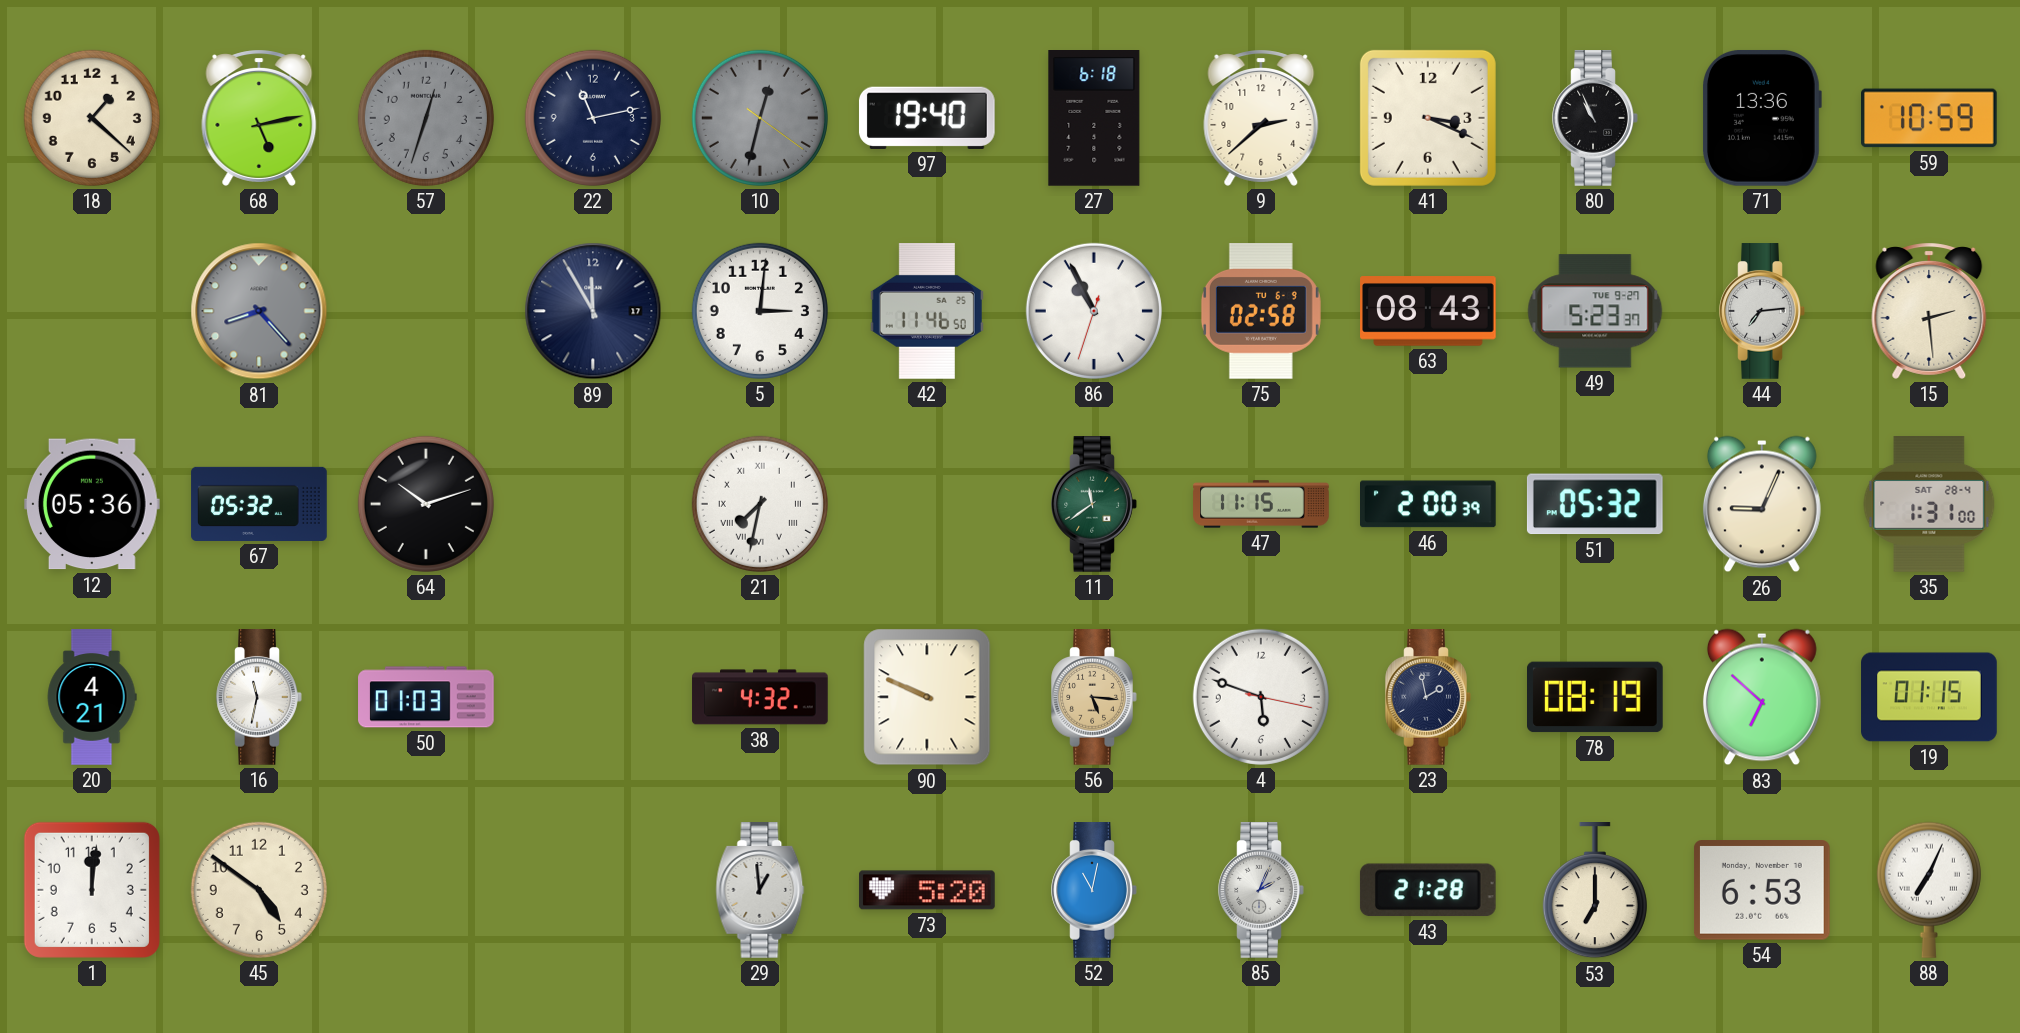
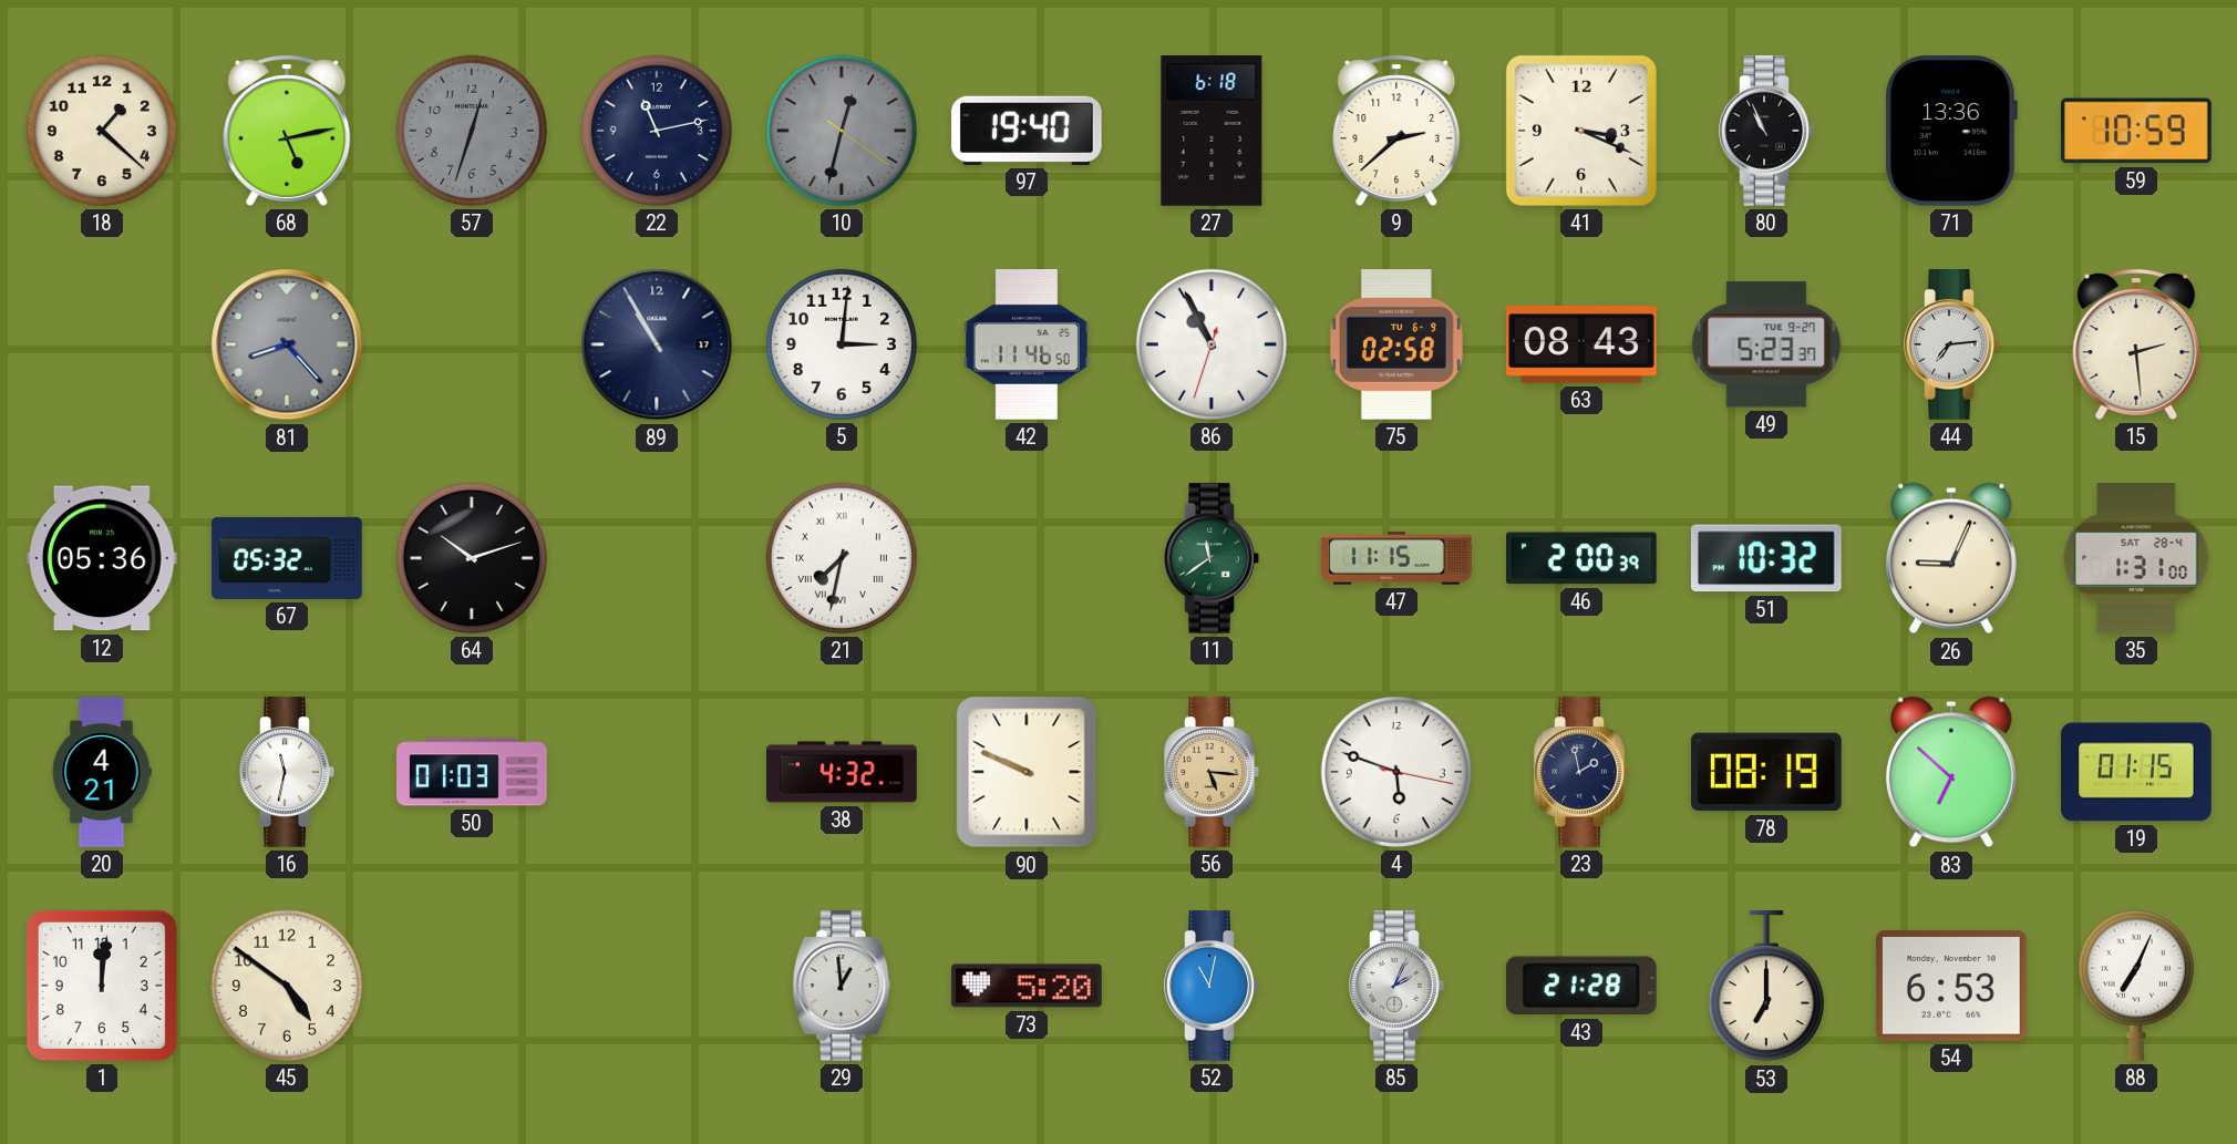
89: 11:55 -> 10:55 (657, 344)
51: 05:32 -> 10:32 (1766, 558)
